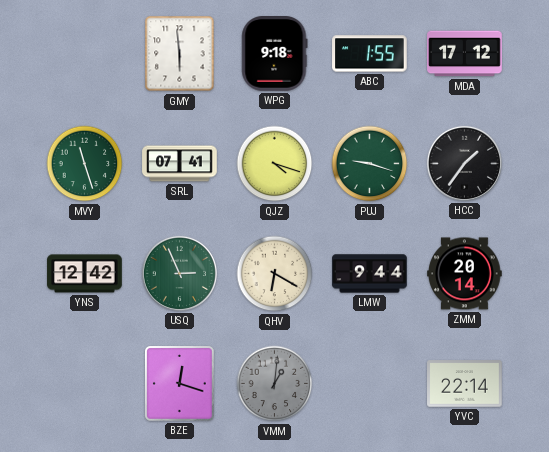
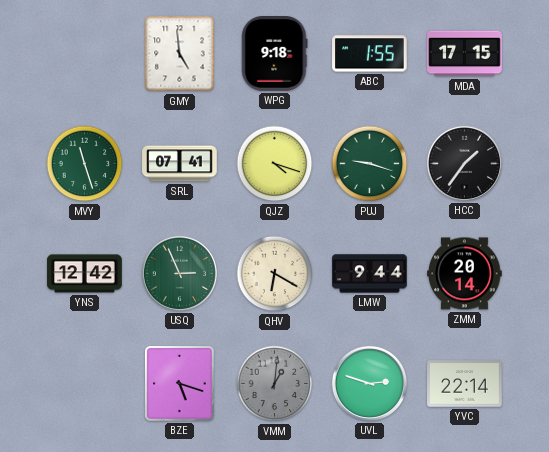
GMY: 5:59 -> 4:59 (180, 54)
MDA: 17:12 -> 17:15 (465, 54)
BZE: 12:18 -> 5:18 (180, 384)
UVL: none -> 2:48 (369, 383)
